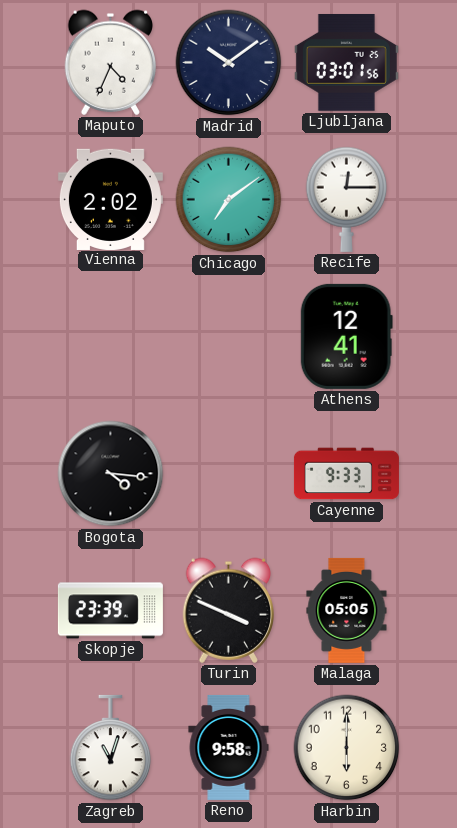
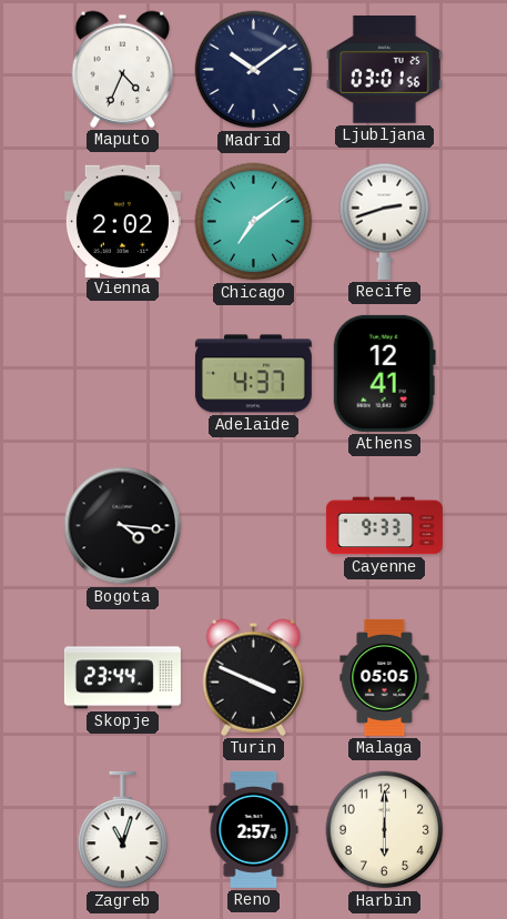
Recife: 12:15 -> 2:42 (385, 221)
Adelaide: none -> 4:37 (253, 374)
Skopje: 23:39 -> 23:44 (122, 678)
Reno: 9:58 -> 2:57 (254, 829)
